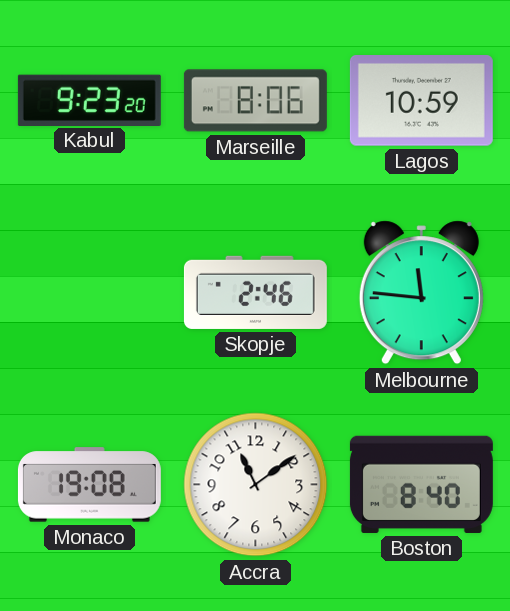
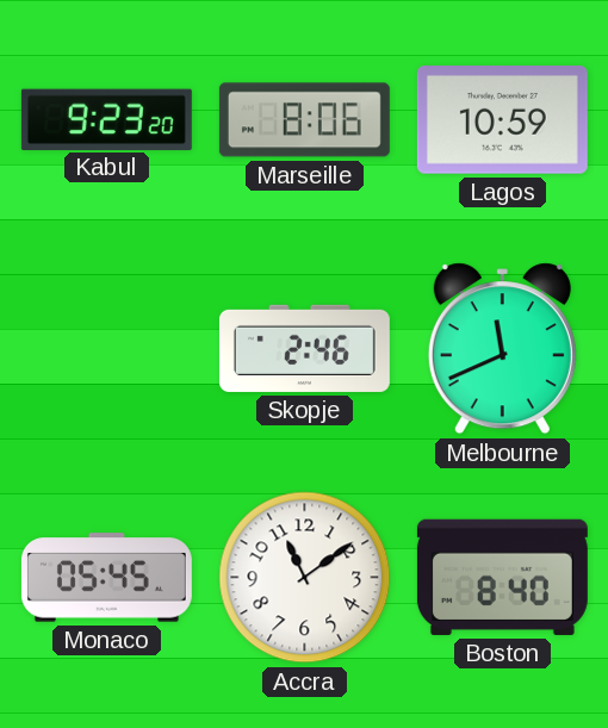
Melbourne: 11:46 -> 11:41 (502, 349)
Monaco: 19:08 -> 05:45 (106, 578)
